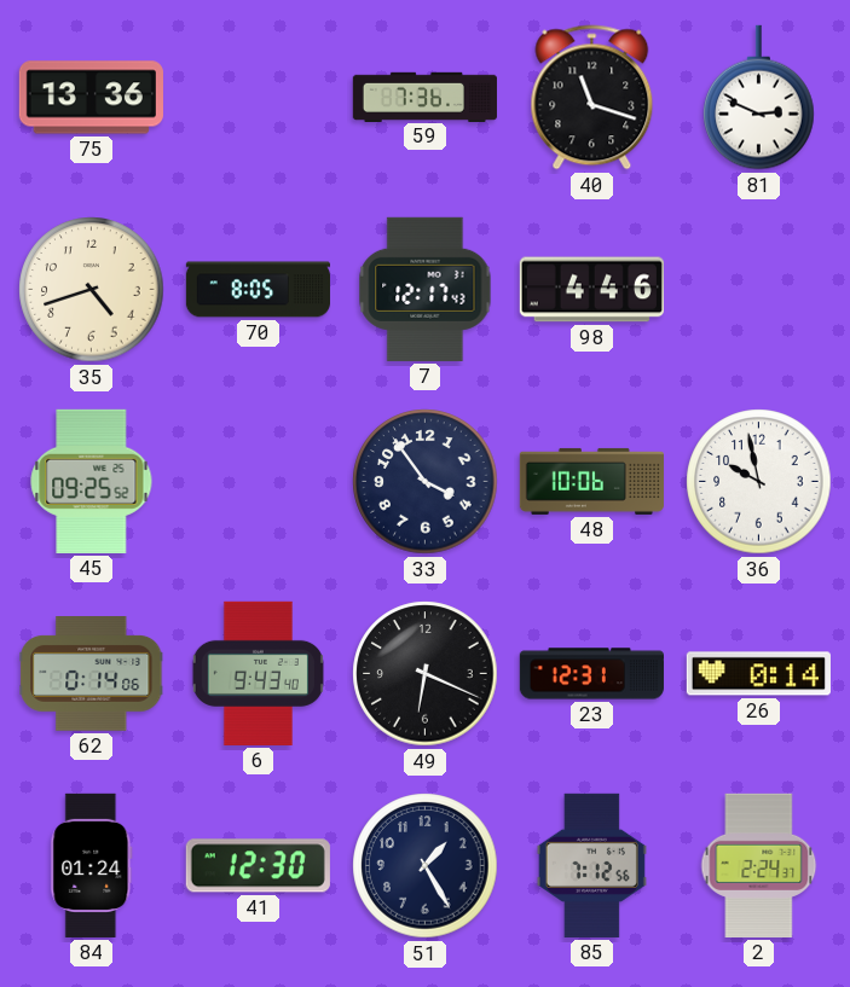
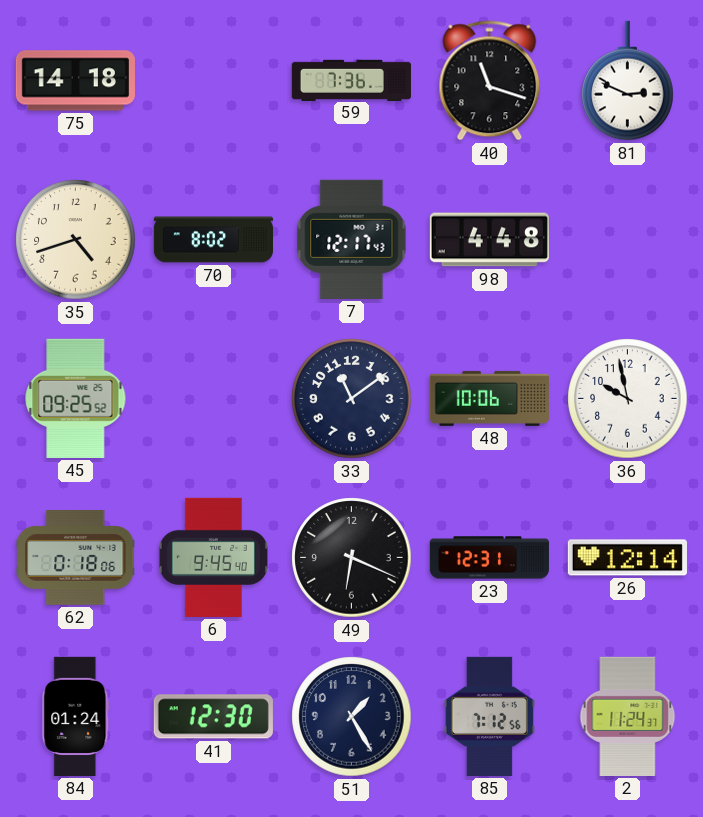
75: 13:36 -> 14:18 (75, 81)
70: 8:05 -> 8:02 (213, 240)
98: 4:46 -> 4:48 (489, 240)
33: 3:54 -> 11:09 (352, 399)
62: 0:14 -> 0:18 (76, 558)
6: 9:43 -> 9:45 (213, 557)
26: 0:14 -> 12:14 (627, 558)
2: 2:24 -> 11:24 (628, 716)
